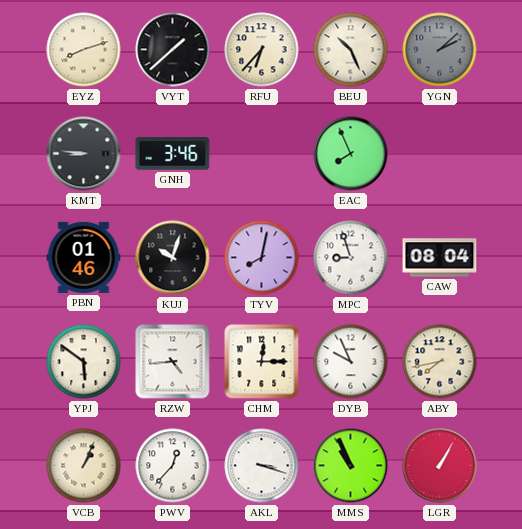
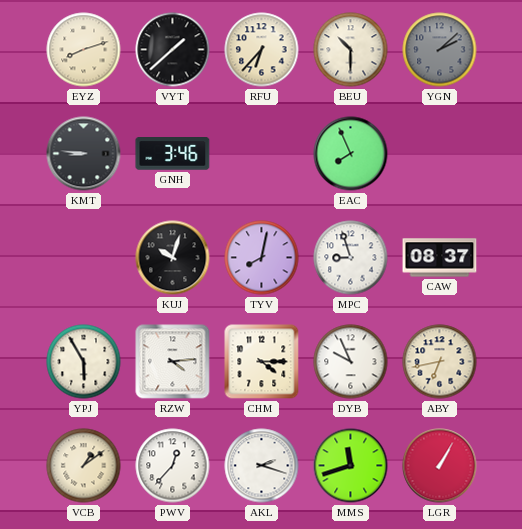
BEU: 10:26 -> 10:30 (351, 50)
PBN: 01:46 -> none (84, 257)
CAW: 08:04 -> 08:37 (440, 258)
YPJ: 5:51 -> 5:55 (84, 362)
RZW: 4:44 -> 4:14 (173, 362)
CHM: 12:15 -> 4:15 (262, 362)
ABY: 7:43 -> 6:43 (440, 362)
VCB: 1:04 -> 1:09 (84, 466)
AKL: 3:18 -> 2:18 (262, 466)
MMS: 10:56 -> 11:42 (351, 466)
